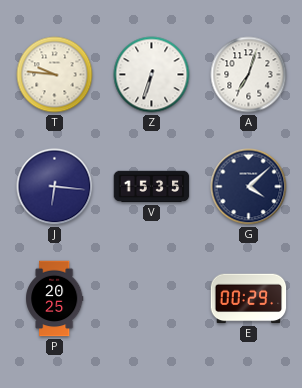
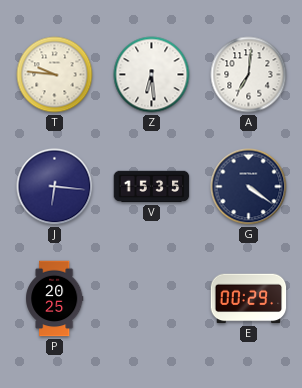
Z: 6:33 -> 6:29 (152, 75)
A: 7:03 -> 7:01 (249, 75)
G: 4:08 -> 4:21 (249, 187)
